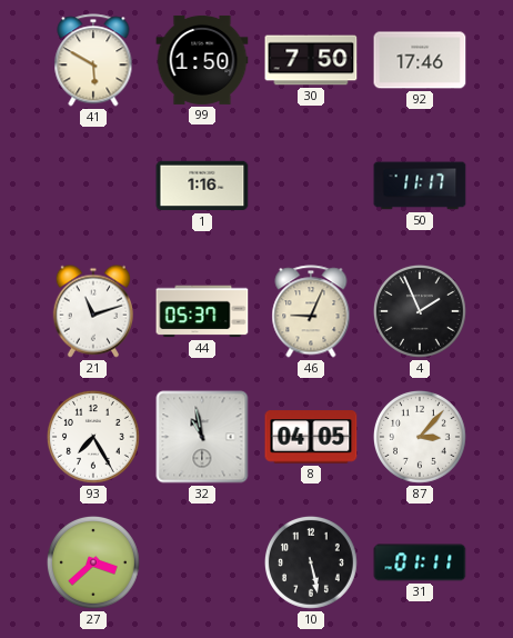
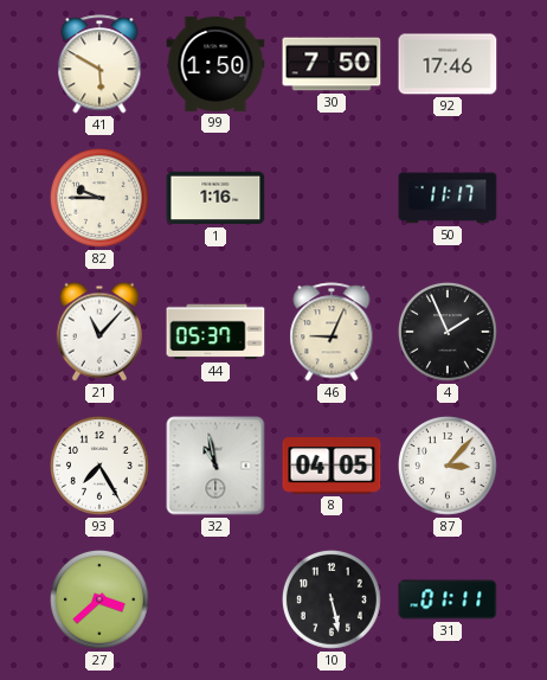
82: none -> 9:45 (101, 199)
21: 11:12 -> 11:07 (98, 332)
